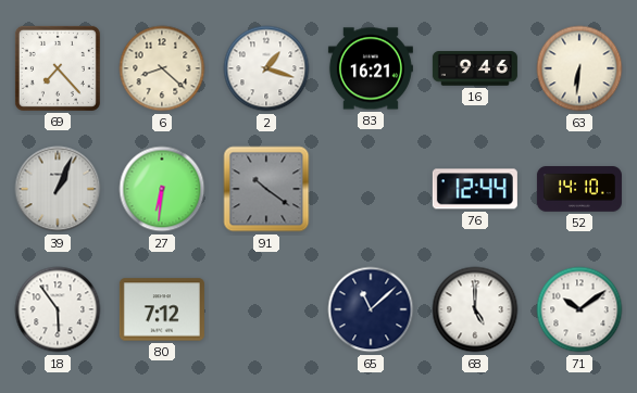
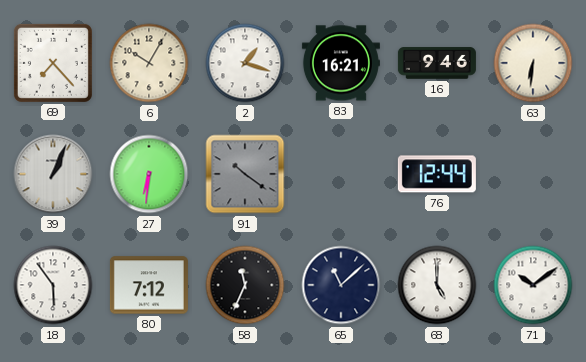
6: 8:22 -> 10:05 (149, 63)
52: 14:10 -> none (579, 189)
58: none -> 11:34 (245, 285)
